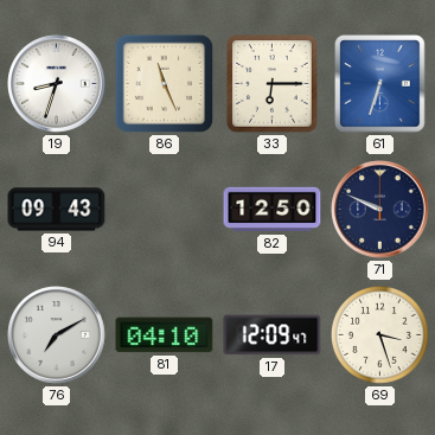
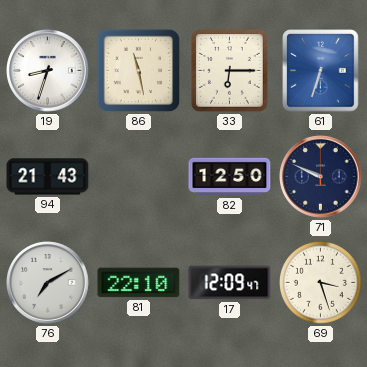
86: 11:26 -> 11:28 (139, 71)
94: 09:43 -> 21:43 (48, 177)
81: 04:10 -> 22:10 (139, 283)
